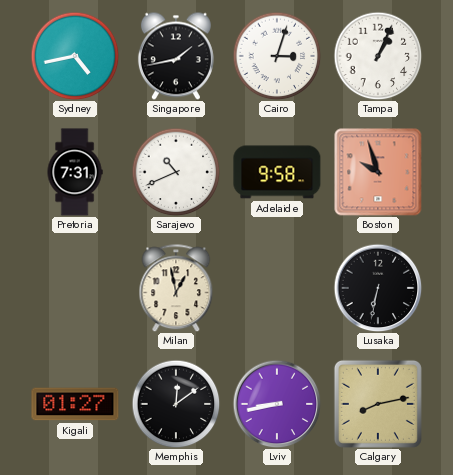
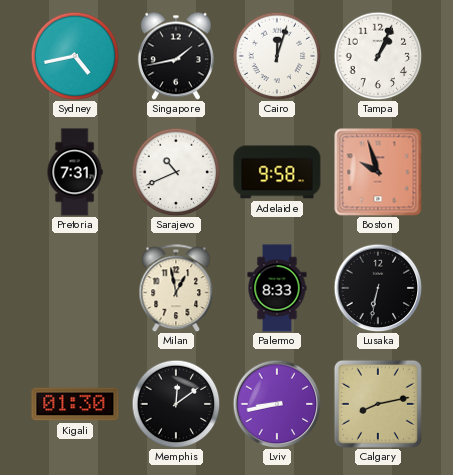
Cairo: 3:03 -> 12:03 (277, 56)
Palermo: none -> 8:33 (277, 288)
Kigali: 01:27 -> 01:30 (75, 404)
